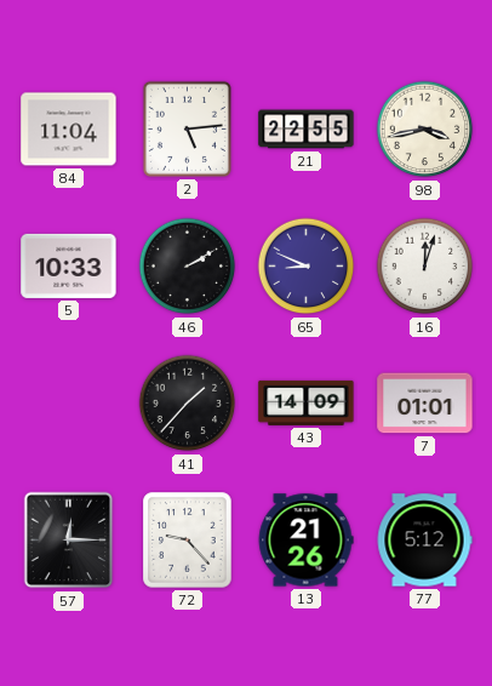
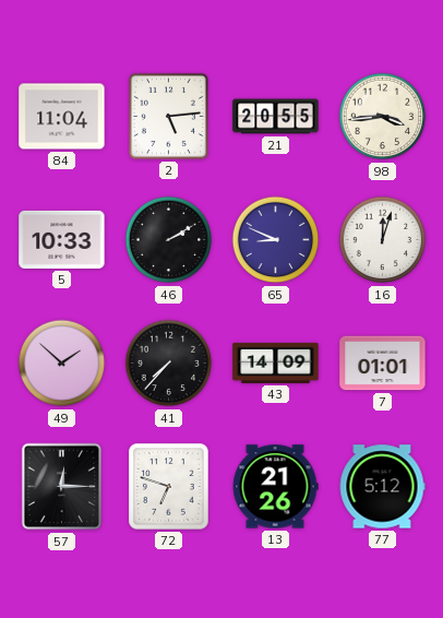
21: 22:55 -> 20:55 (276, 117)
98: 3:43 -> 3:44 (383, 117)
49: none -> 1:52 (62, 364)
41: 1:37 -> 7:37 (169, 364)
72: 9:23 -> 6:48 (169, 487)
